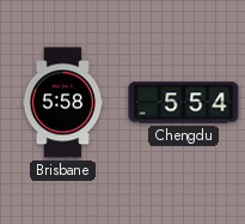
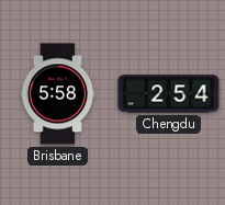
Chengdu: 5:54 -> 2:54 (169, 94)
